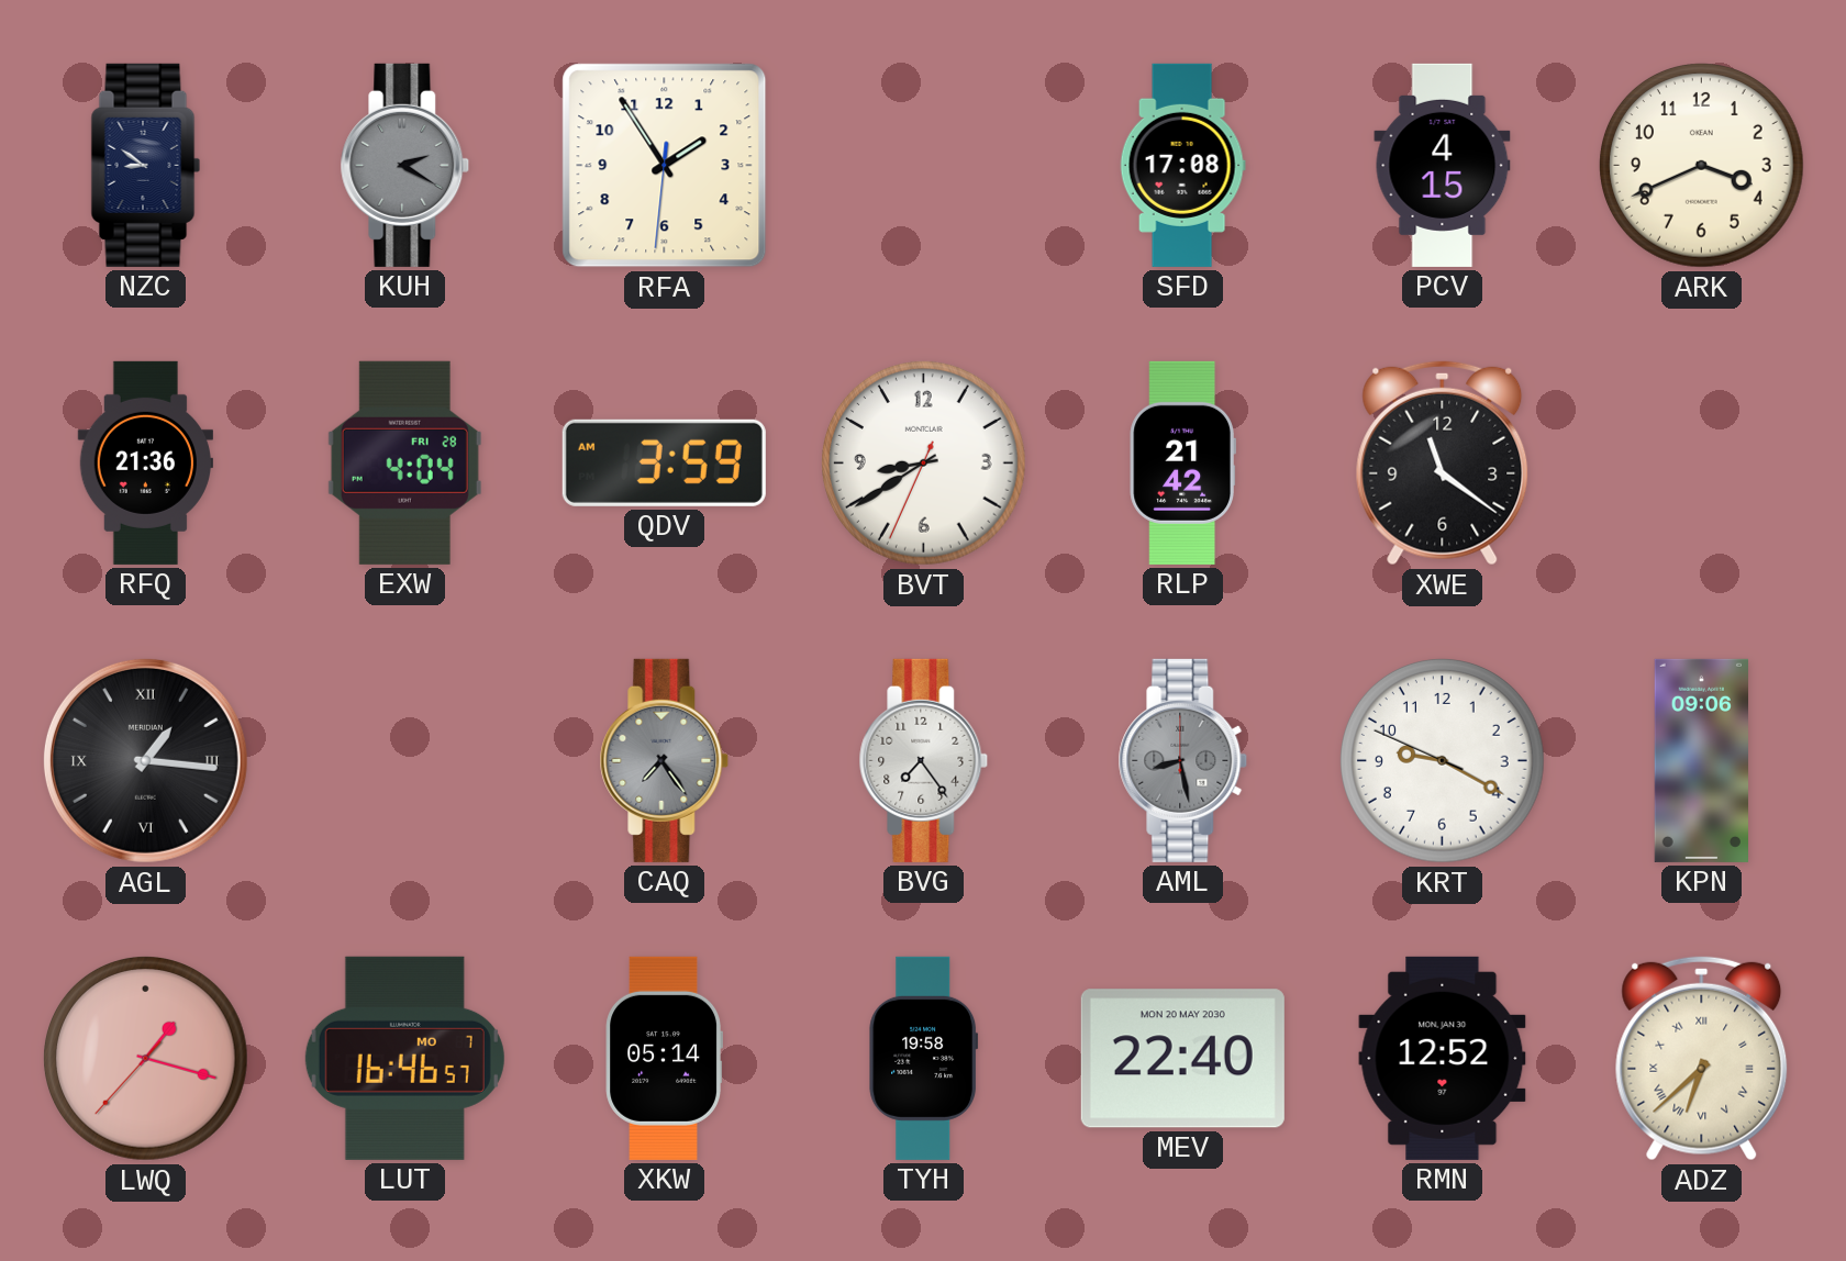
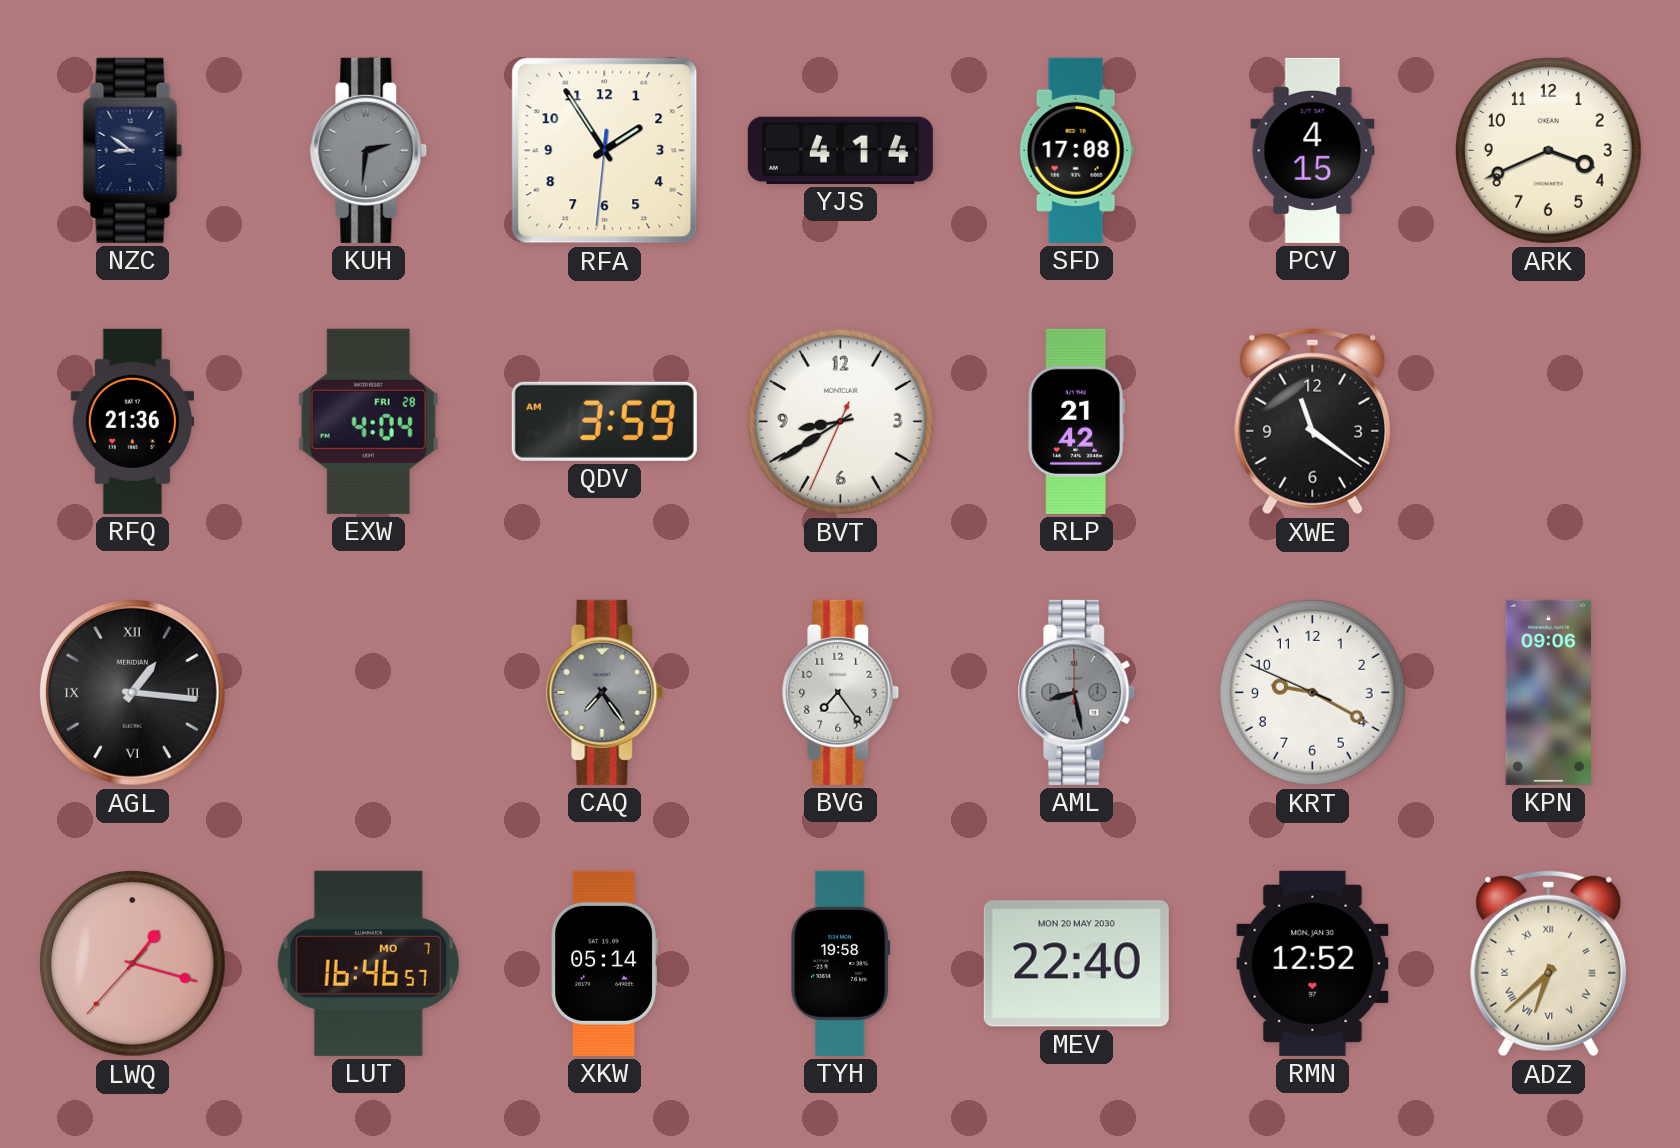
KUH: 2:20 -> 2:31 (369, 150)
YJS: none -> 4:14 (840, 150)
